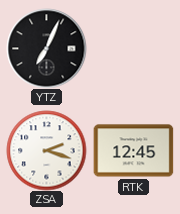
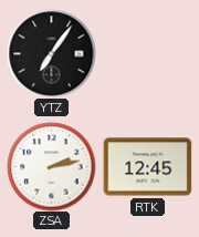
YTZ: 7:04 -> 7:06 (51, 53)
ZSA: 2:18 -> 2:13 (51, 166)
